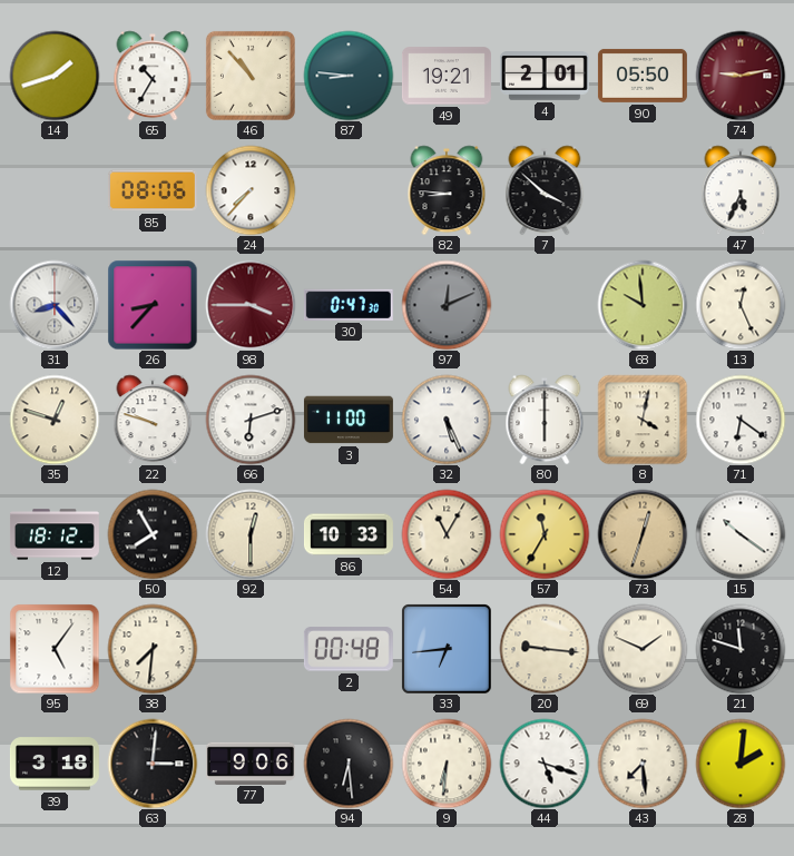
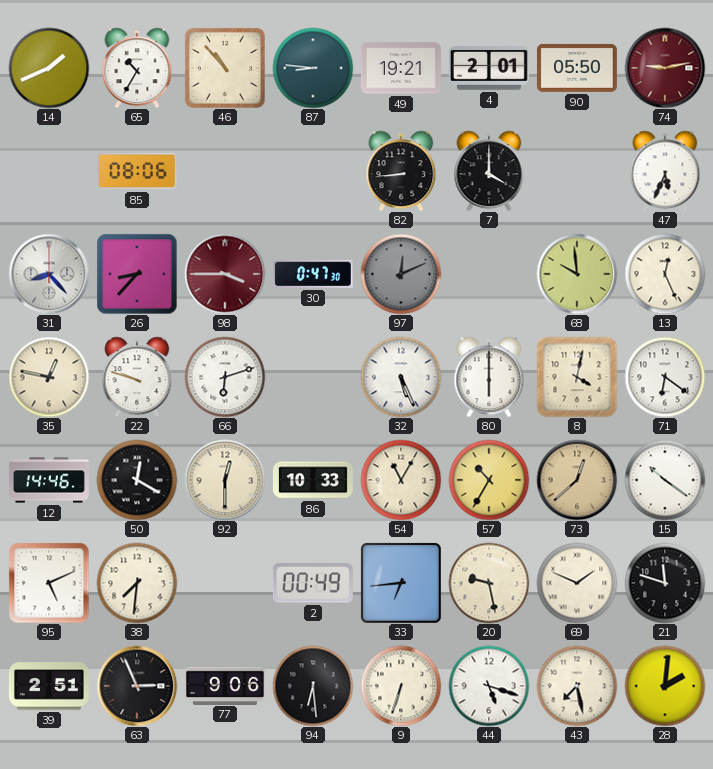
14: 1:42 -> 1:41 (49, 68)
24: 7:37 -> none (251, 190)
82: 8:46 -> 8:44 (401, 171)
7: 3:52 -> 4:00 (489, 171)
35: 12:48 -> 12:47 (49, 377)
3: 11:00 -> none (349, 420)
12: 18:12 -> 14:46 (49, 480)
50: 7:55 -> 12:20 (137, 480)
57: 11:35 -> 10:35 (489, 480)
73: 12:33 -> 12:38 (577, 480)
95: 5:06 -> 5:11 (49, 583)
2: 00:48 -> 00:49 (313, 583)
20: 9:16 -> 9:28 (489, 583)
39: 3:18 -> 2:51 (49, 686)
63: 3:01 -> 2:56 (137, 686)
9: 6:31 -> 6:33 (401, 686)
43: 7:29 -> 7:28 (577, 686)
